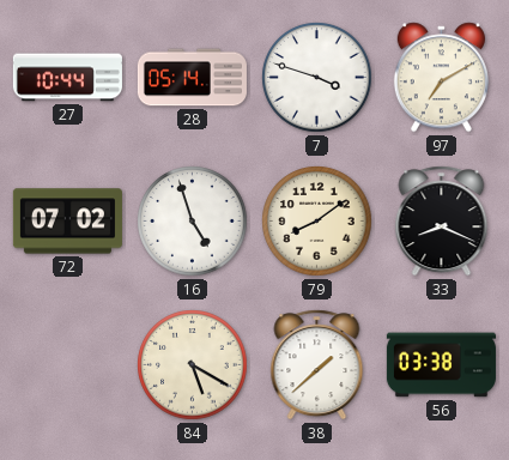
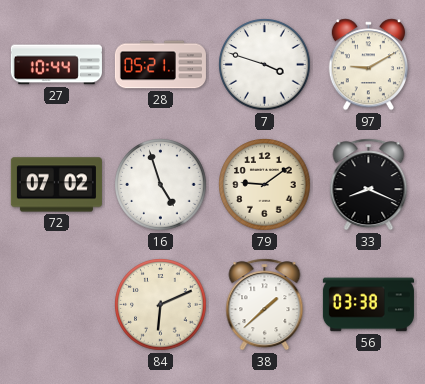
28: 05:14 -> 05:21 (160, 65)
97: 7:10 -> 9:10 (368, 65)
79: 8:09 -> 9:09 (265, 185)
84: 5:20 -> 6:11 (161, 305)
